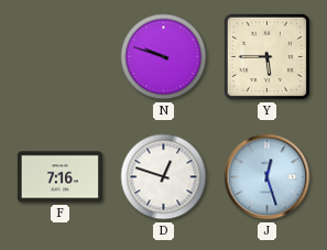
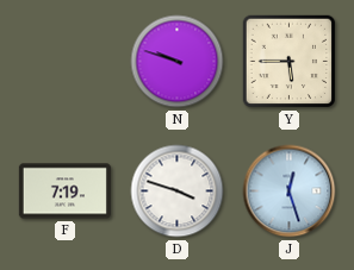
F: 7:16 -> 7:19 (64, 191)
D: 12:48 -> 3:48 (178, 191)
